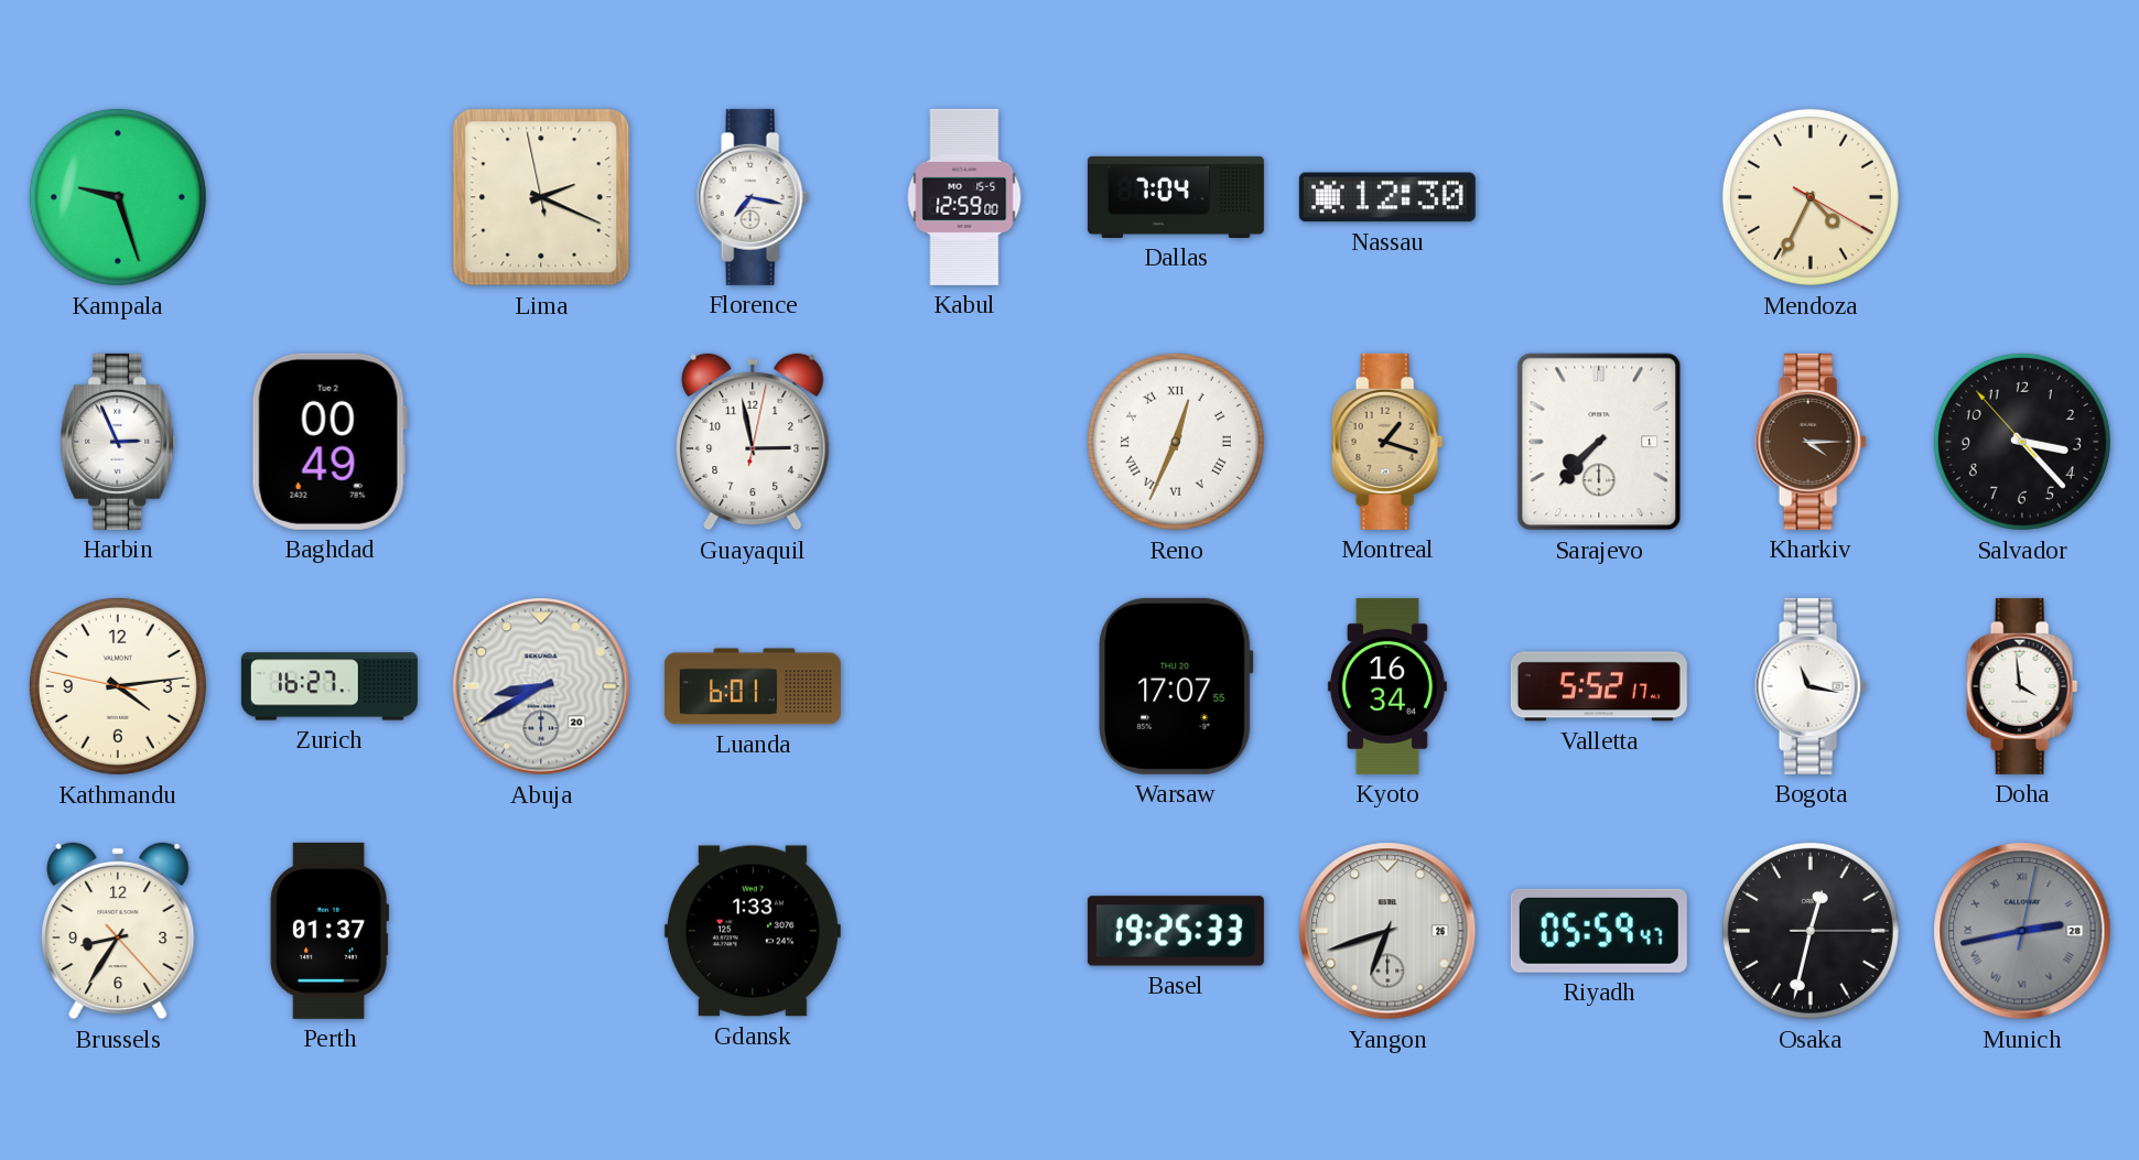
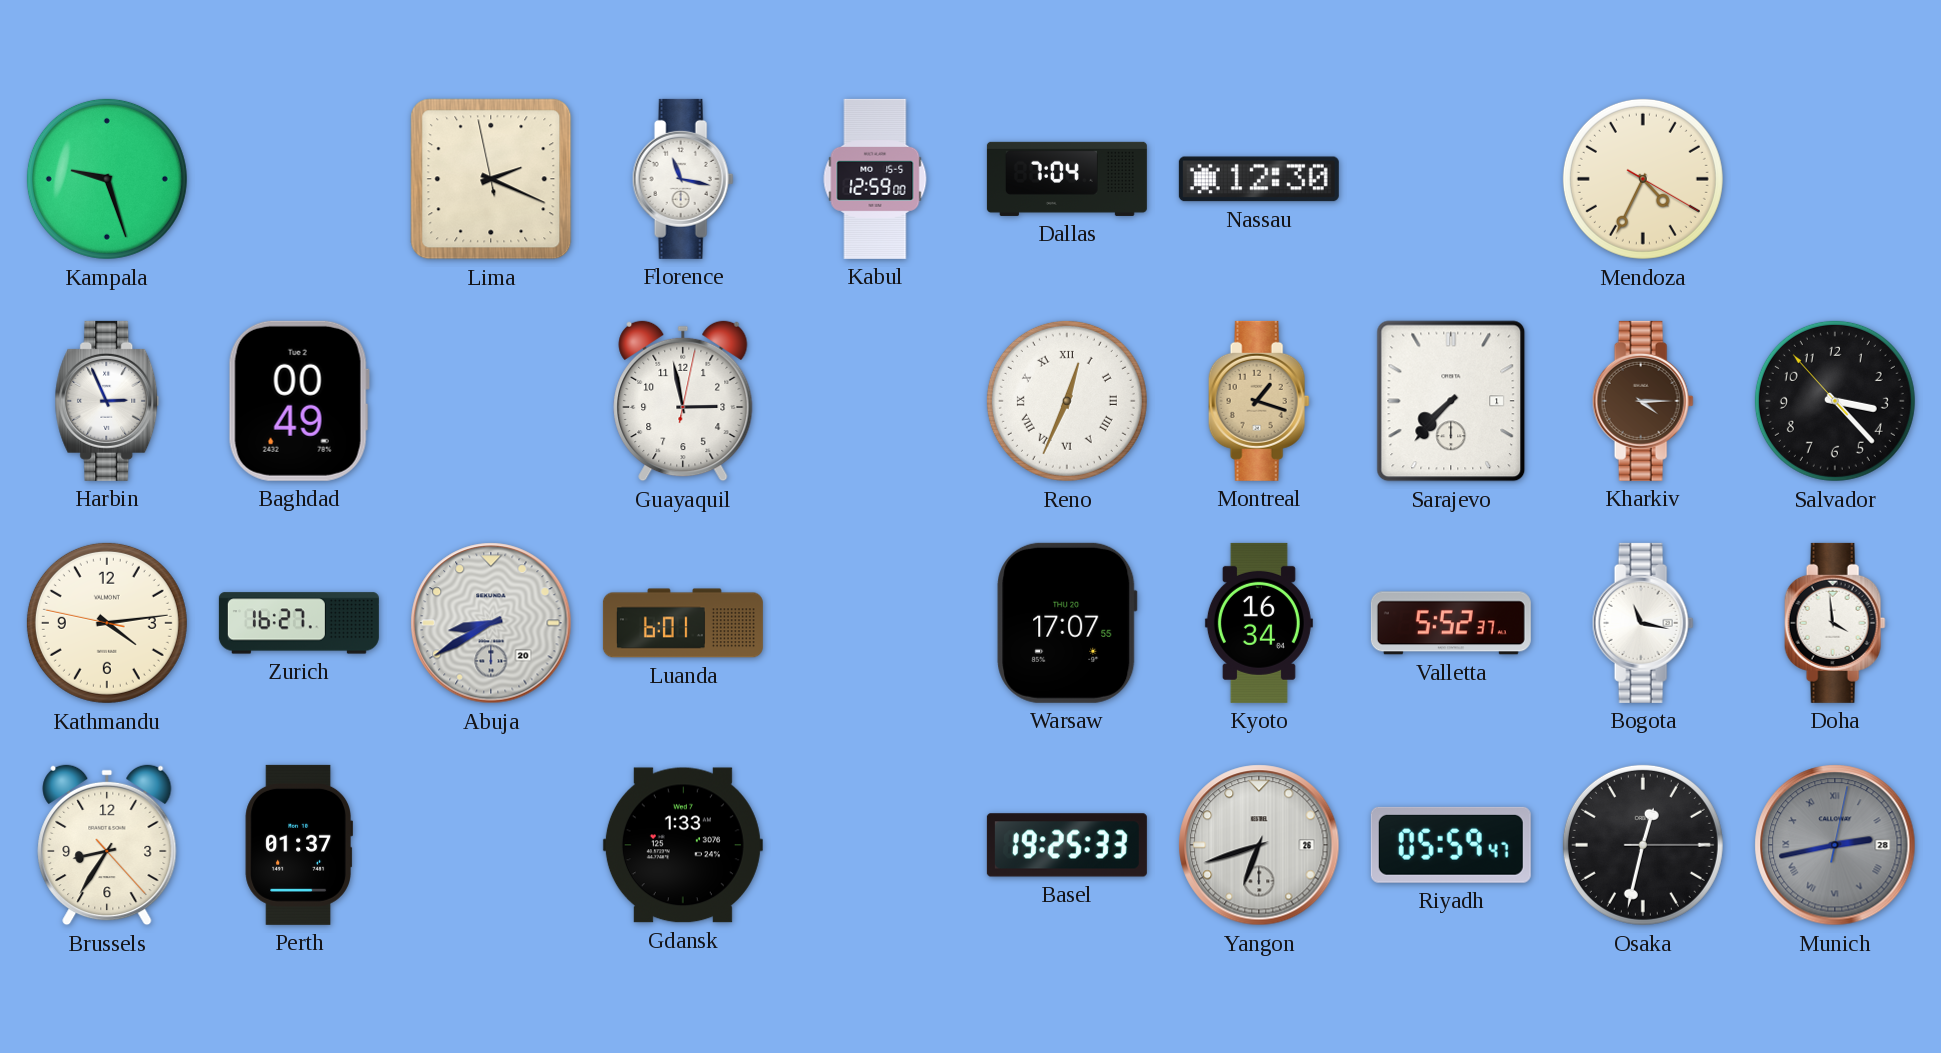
Florence: 7:17 -> 11:17 (683, 179)
Valletta: 5:52:17 -> 5:52:37 (1451, 623)
